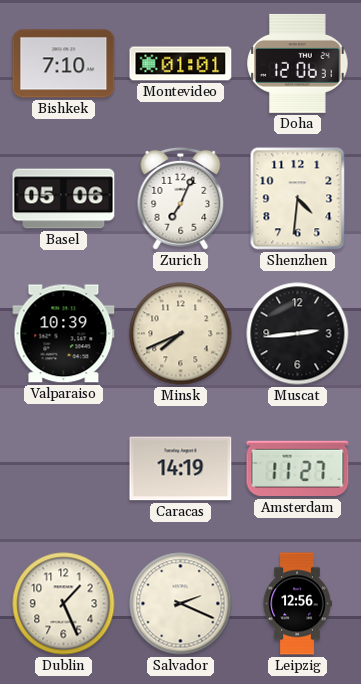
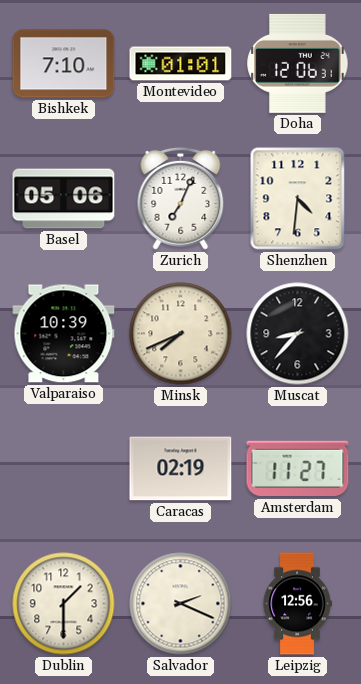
Muscat: 2:44 -> 8:37 (298, 334)
Caracas: 14:19 -> 02:19 (181, 469)
Dublin: 1:26 -> 1:30 (64, 604)
